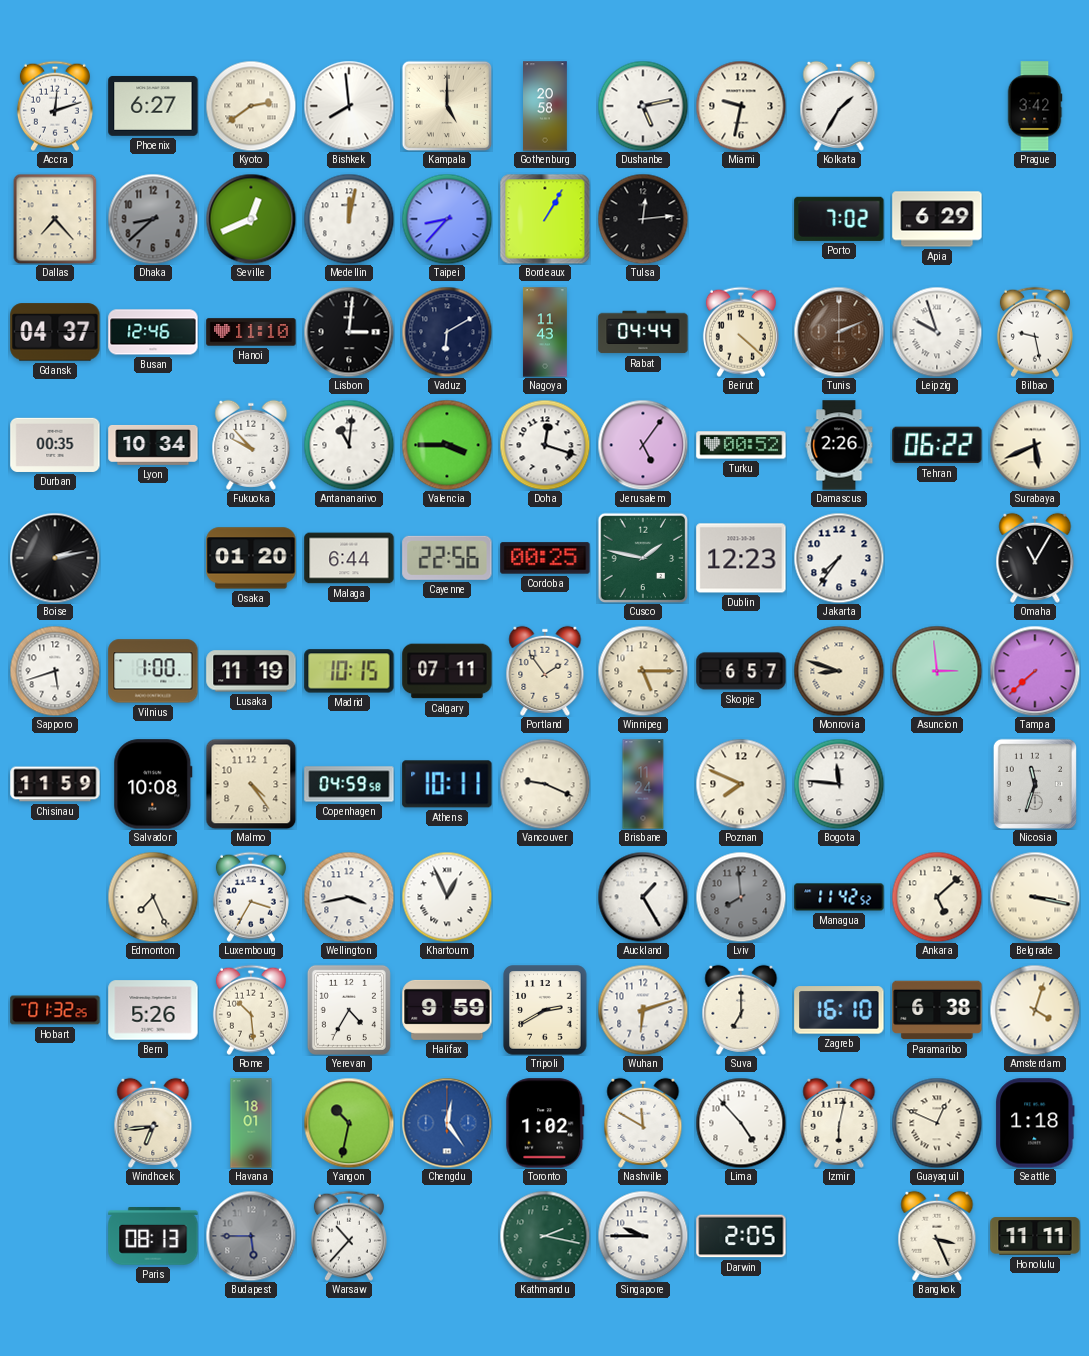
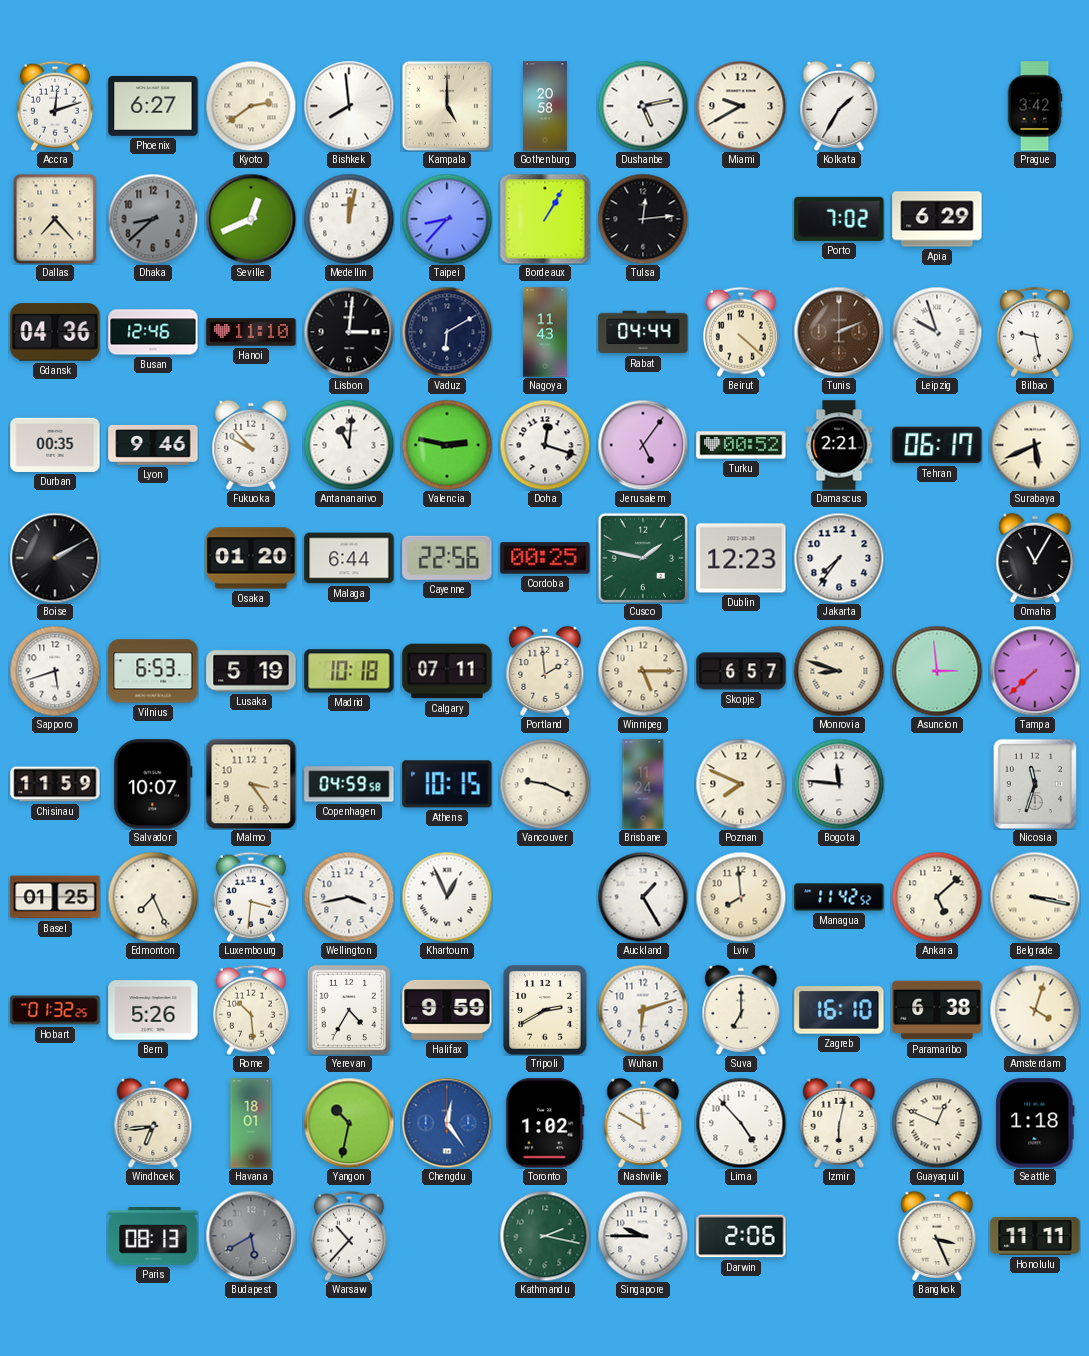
Miami: 9:32 -> 9:40 (741, 106)
Gdansk: 04:37 -> 04:36 (55, 332)
Lyon: 10:34 -> 9:46 (153, 445)
Valencia: 3:45 -> 2:47 (447, 445)
Damascus: 2:26 -> 2:21 (839, 445)
Tehran: 06:22 -> 06:17 (937, 445)
Boise: 2:13 -> 2:10 (55, 558)
Vilnius: 1:00 -> 6:53 (153, 671)
Lusaka: 11:19 -> 5:19 (251, 671)
Madrid: 10:15 -> 10:18 (349, 671)
Portland: 1:54 -> 1:59 (545, 671)
Salvador: 10:08 -> 10:07 (153, 784)
Malmo: 4:24 -> 3:24 (251, 784)
Athens: 10:11 -> 10:15 (447, 784)
Basel: none -> 01:25 (55, 897)
Luxembourg: 3:35 -> 3:31 (251, 897)
Lviv dial: grey -> cream (741, 897)
Budapest: 5:45 -> 5:40 (251, 1236)
Darwin: 2:05 -> 2:06 (741, 1236)
